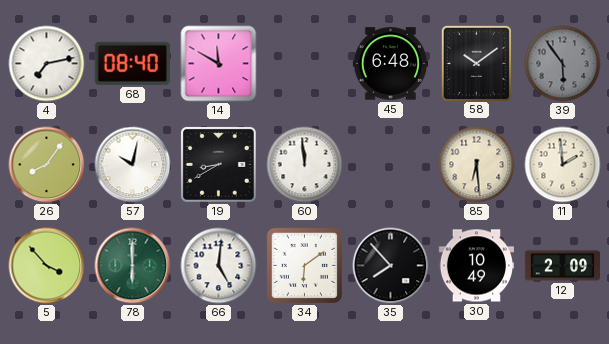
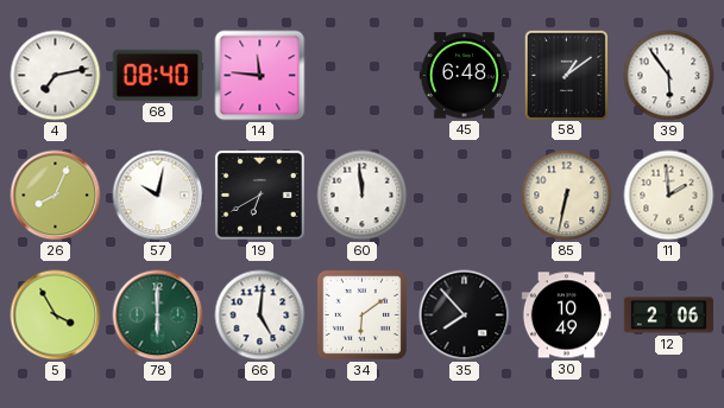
14: 11:50 -> 11:46 (260, 76)
58: 10:09 -> 1:09 (566, 75)
39 dial: grey -> white (669, 76)
26: 8:06 -> 8:04 (56, 196)
19: 8:40 -> 6:40 (259, 195)
85: 6:29 -> 6:32 (567, 196)
5: 3:53 -> 3:55 (56, 315)
12: 2:09 -> 2:06 (669, 315)
